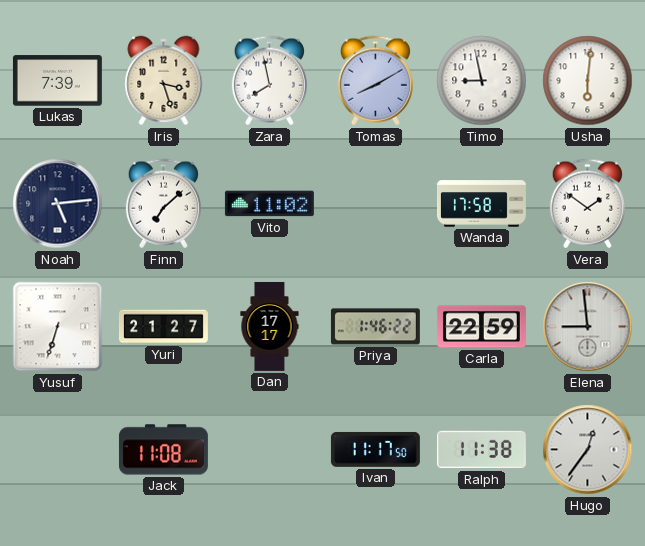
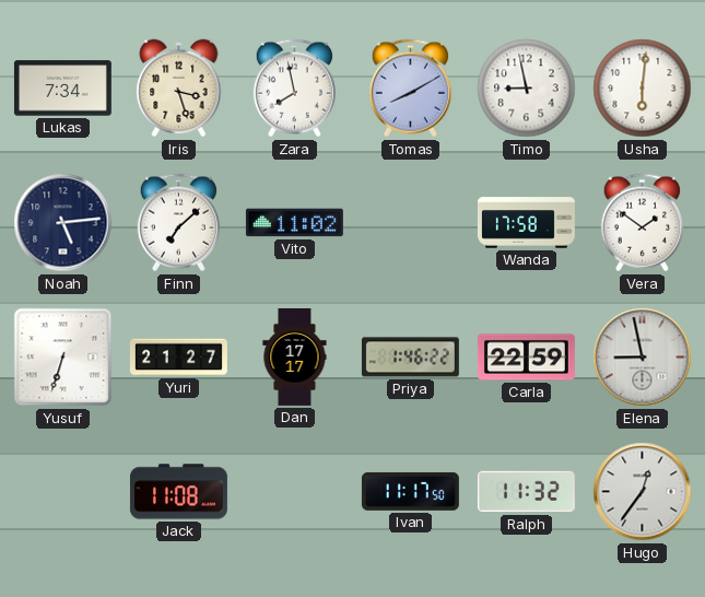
Lukas: 7:39 -> 7:34 (62, 89)
Elena: 8:59 -> 8:58 (643, 358)
Ralph: 11:38 -> 11:32 (526, 492)
